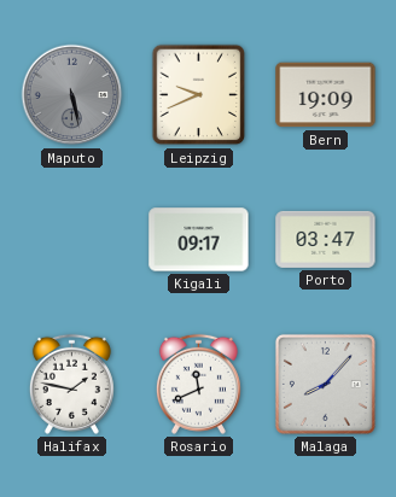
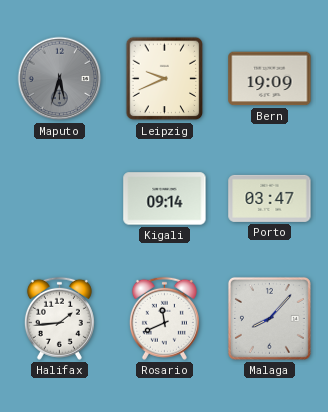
Maputo: 5:28 -> 5:33 (60, 79)
Kigali: 09:17 -> 09:14 (165, 199)
Halifax: 1:47 -> 1:44 (59, 318)
